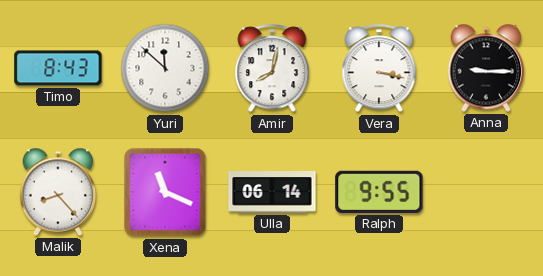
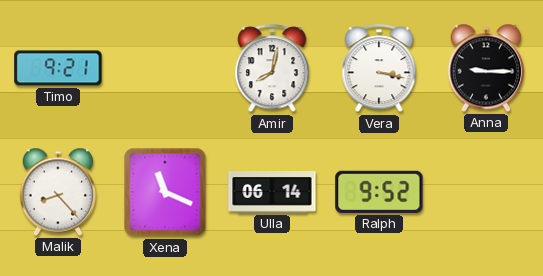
Timo: 8:43 -> 9:21 (58, 68)
Yuri: 11:52 -> none (165, 68)
Ralph: 9:55 -> 9:52 (379, 192)
